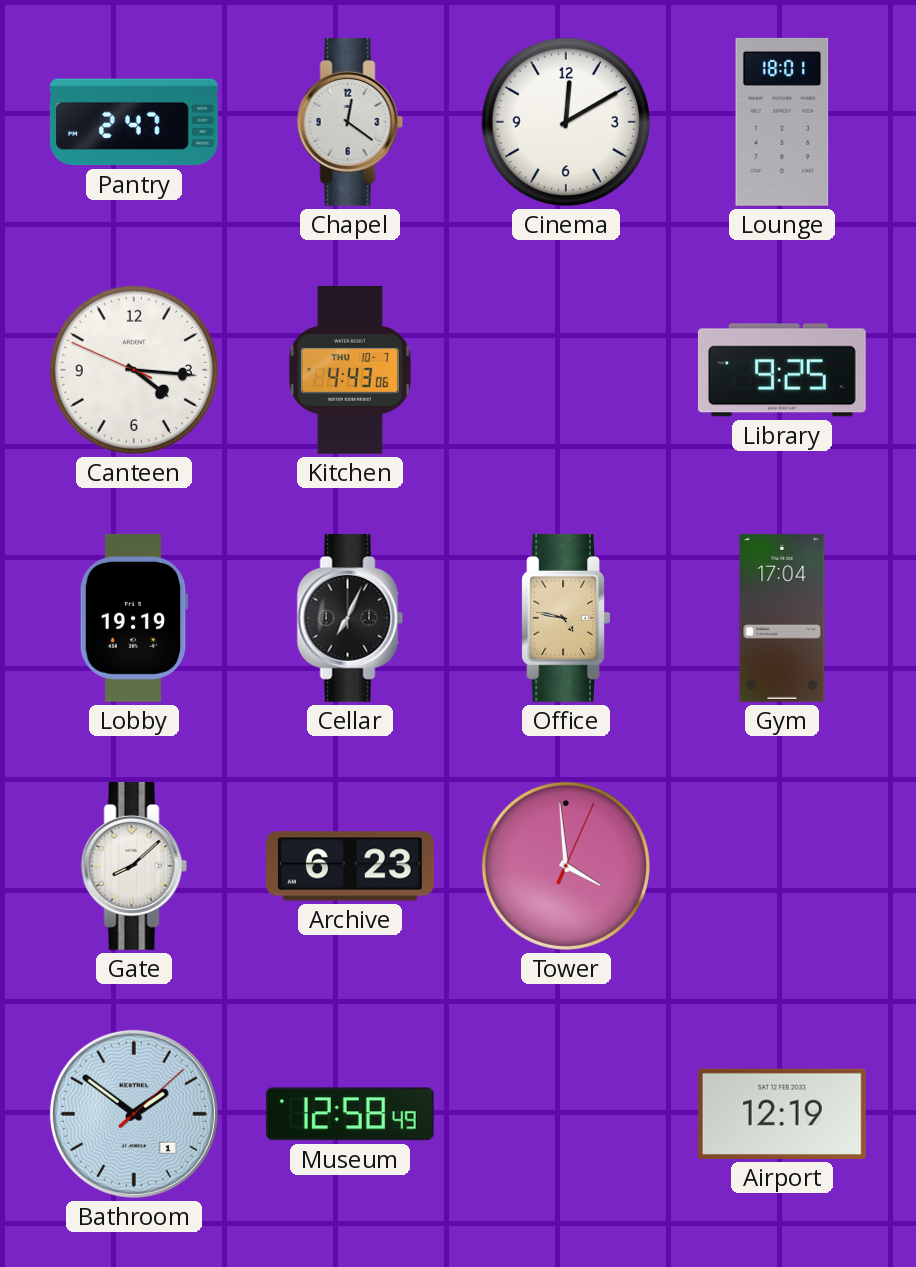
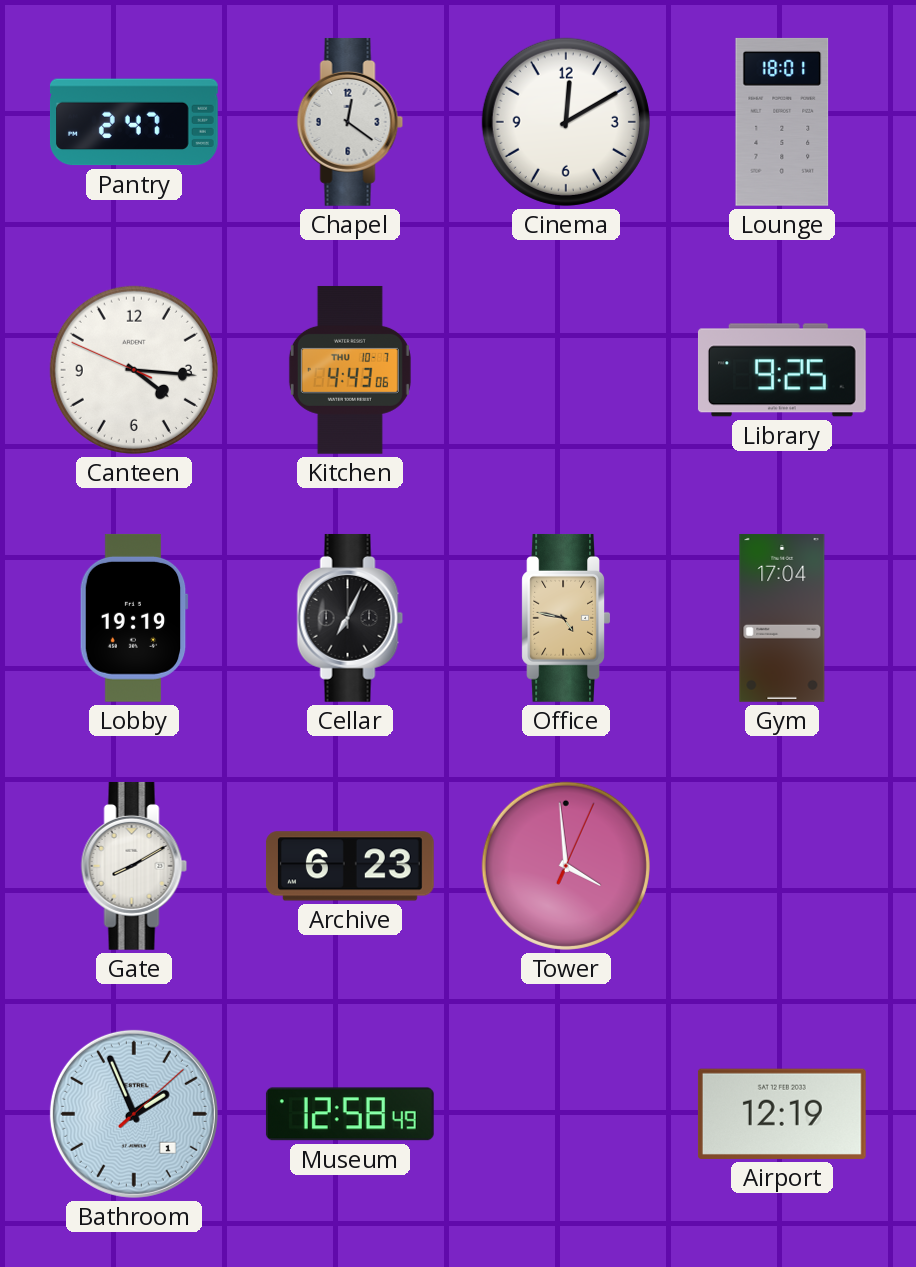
Gate: 8:08 -> 8:10 (134, 866)
Bathroom: 1:51 -> 1:56 (134, 1114)
